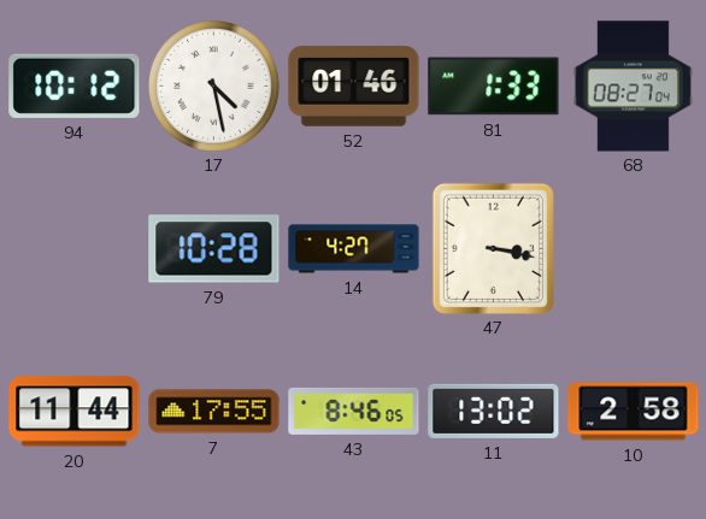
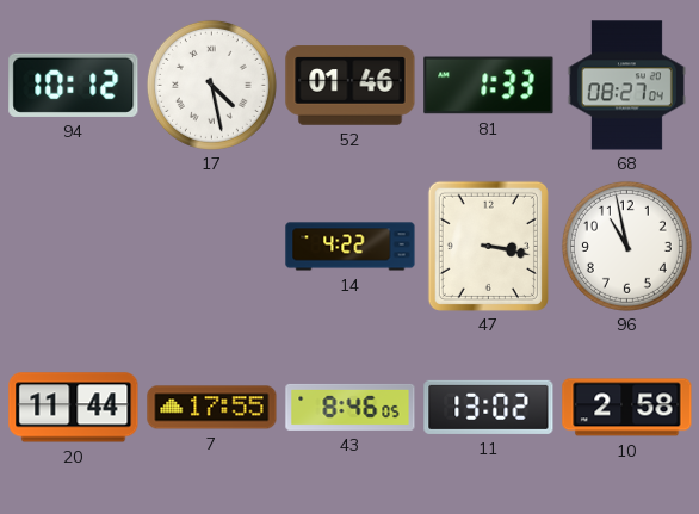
79: 10:28 -> none (214, 249)
14: 4:27 -> 4:22 (351, 247)
96: none -> 10:58 (626, 246)
